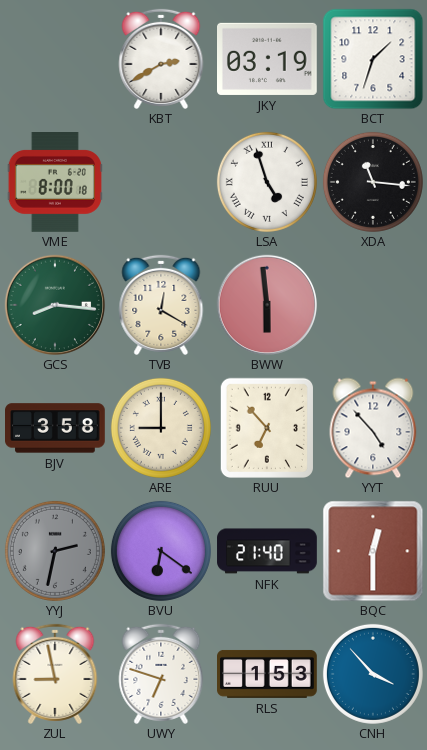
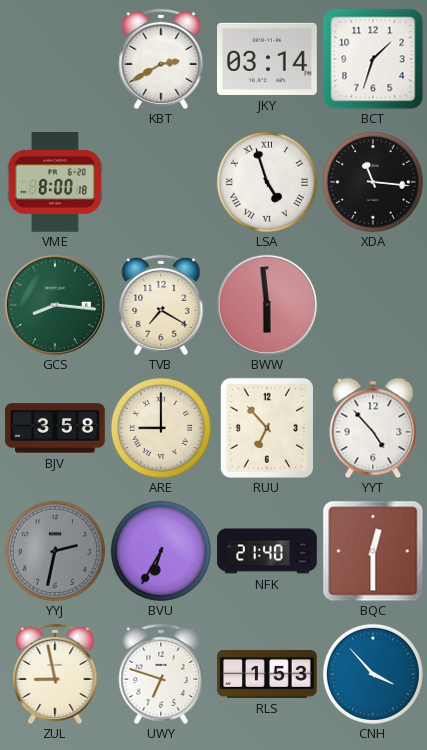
JKY: 03:19 -> 03:14 (268, 59)
TVB: 12:20 -> 7:20 (161, 305)
BVU: 6:21 -> 6:35 (161, 551)
